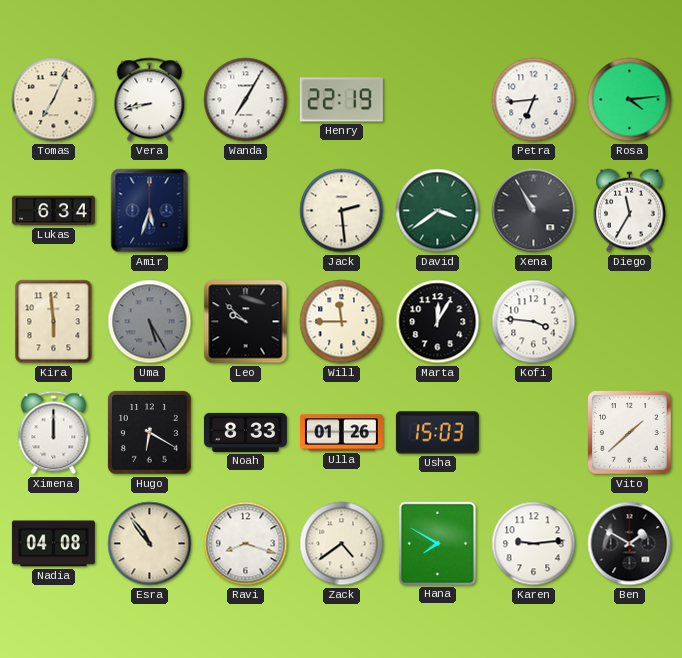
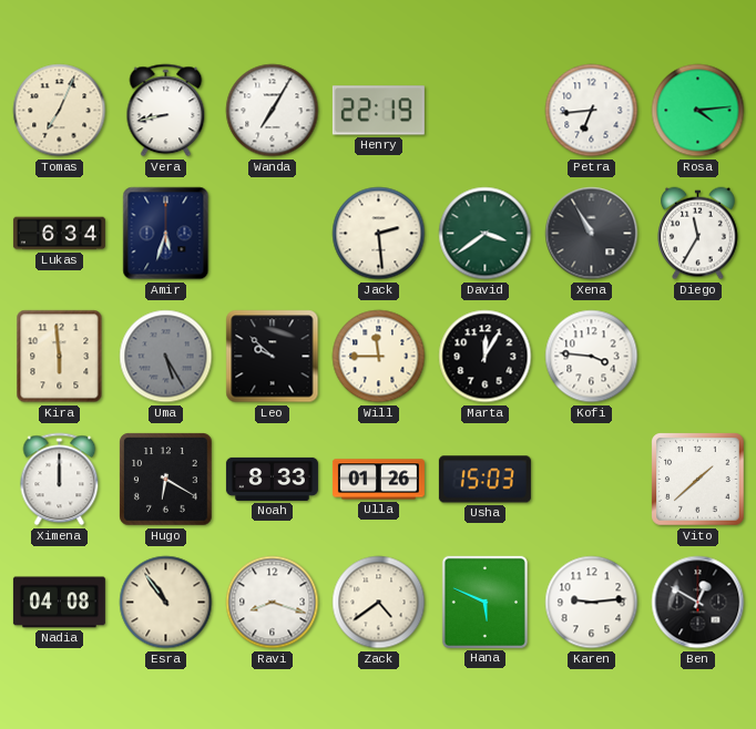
Hana: 7:50 -> 5:49 (484, 602)
Ben: 1:50 -> 12:50 (698, 603)
